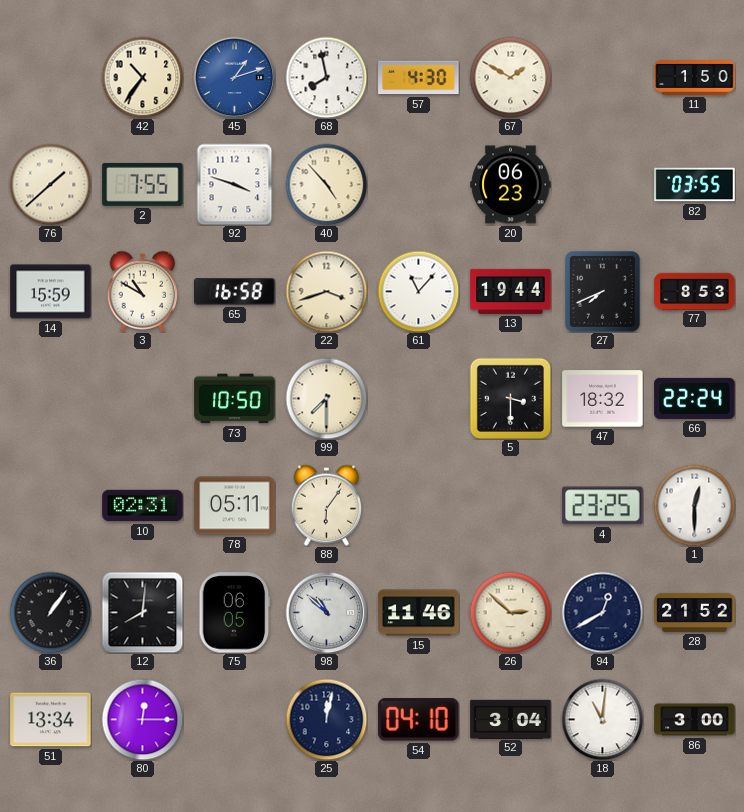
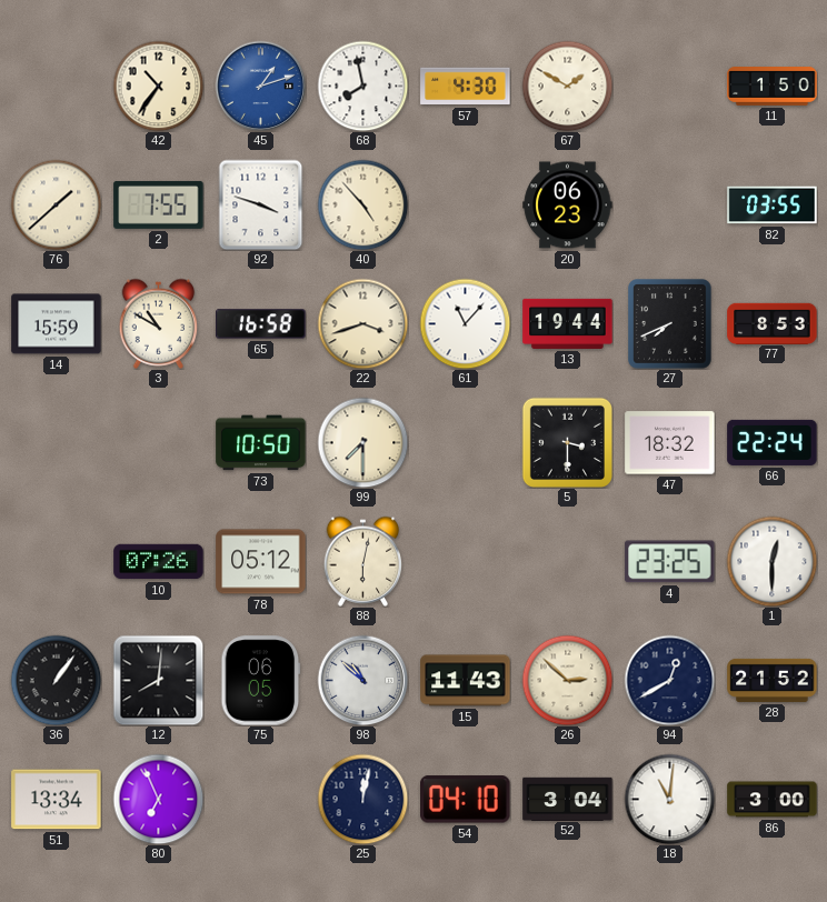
10: 02:31 -> 07:26 (159, 562)
78: 05:11 -> 05:12 (261, 562)
88: 6:06 -> 6:02 (363, 561)
15: 11:46 -> 11:43 (466, 681)
80: 12:15 -> 6:56 (158, 799)
